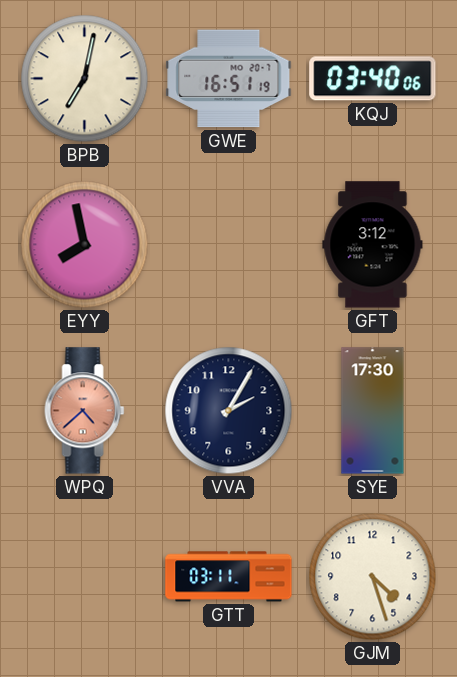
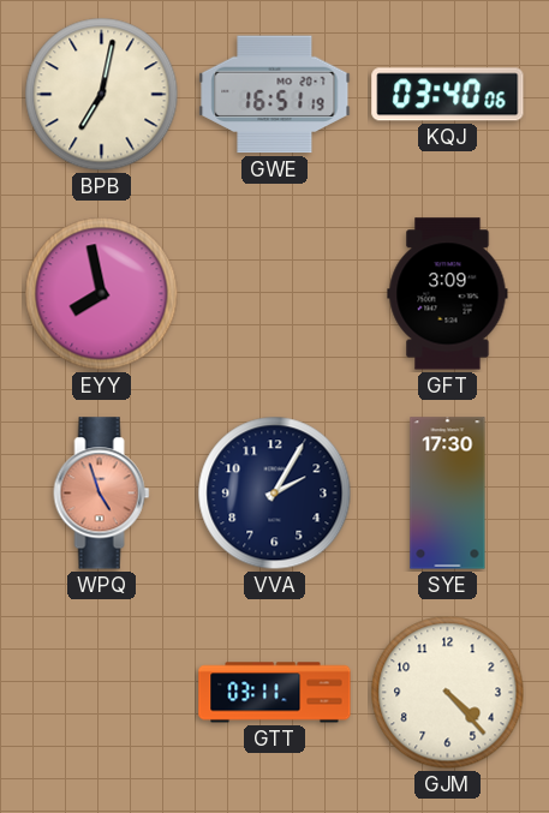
GFT: 3:12 -> 3:09 (448, 294)
WPQ: 4:38 -> 4:57 (102, 494)
GJM: 4:27 -> 4:23 (448, 693)
